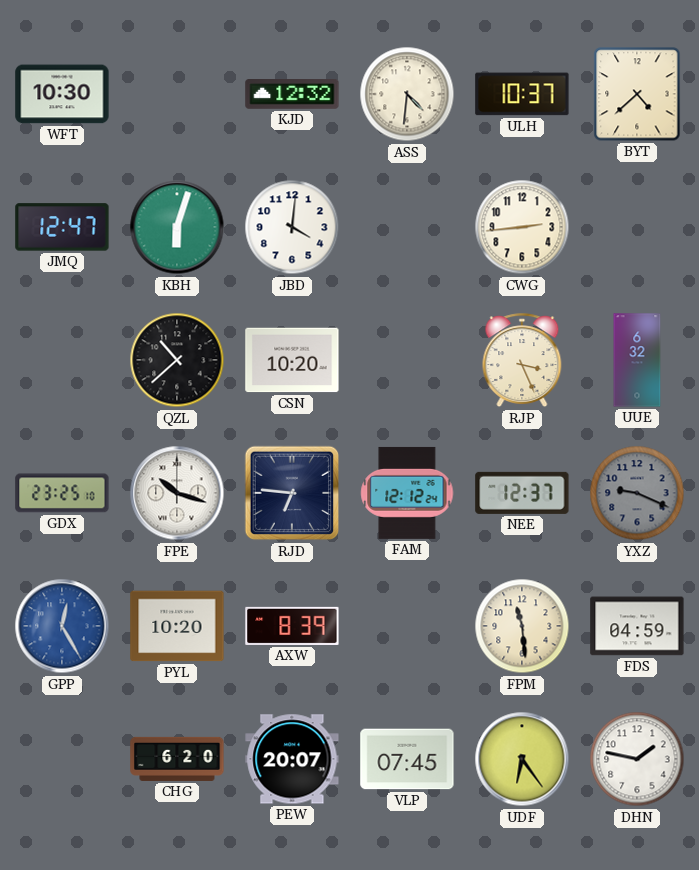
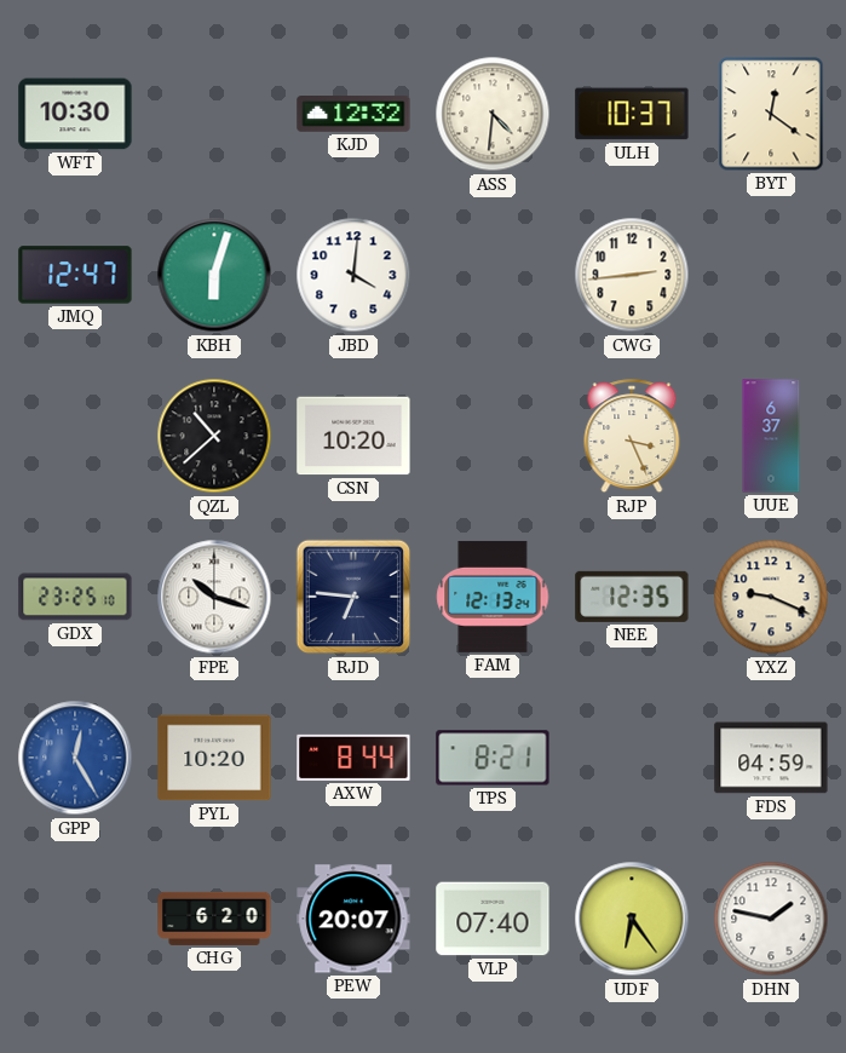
BYT: 4:38 -> 12:21 (771, 114)
UUE: 6:32 -> 6:37 (771, 436)
FAM: 12:12 -> 12:13 (493, 597)
NEE: 12:37 -> 12:35 (632, 597)
YXZ dial: grey -> cream (771, 597)
AXW: 8:39 -> 8:44 (353, 758)
TPS: none -> 8:21 (493, 758)
FPM: 11:29 -> none (522, 626)
VLP: 07:45 -> 07:40 (493, 919)
